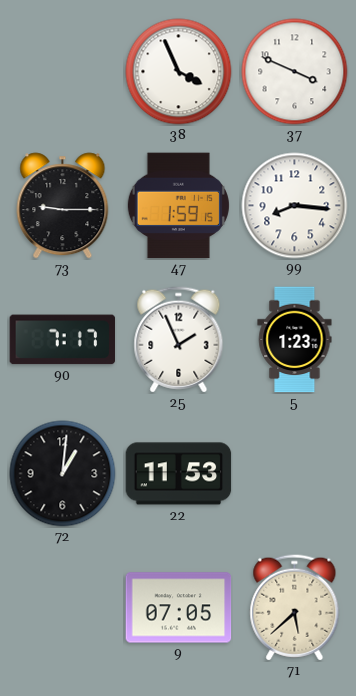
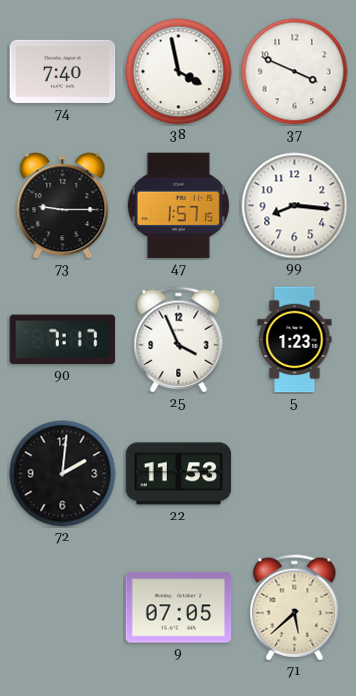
74: none -> 7:40 (63, 71)
38: 3:56 -> 3:58 (179, 72)
47: 1:59 -> 1:57 (178, 206)
25: 1:56 -> 3:56 (179, 340)
72: 1:01 -> 2:01 (63, 474)
